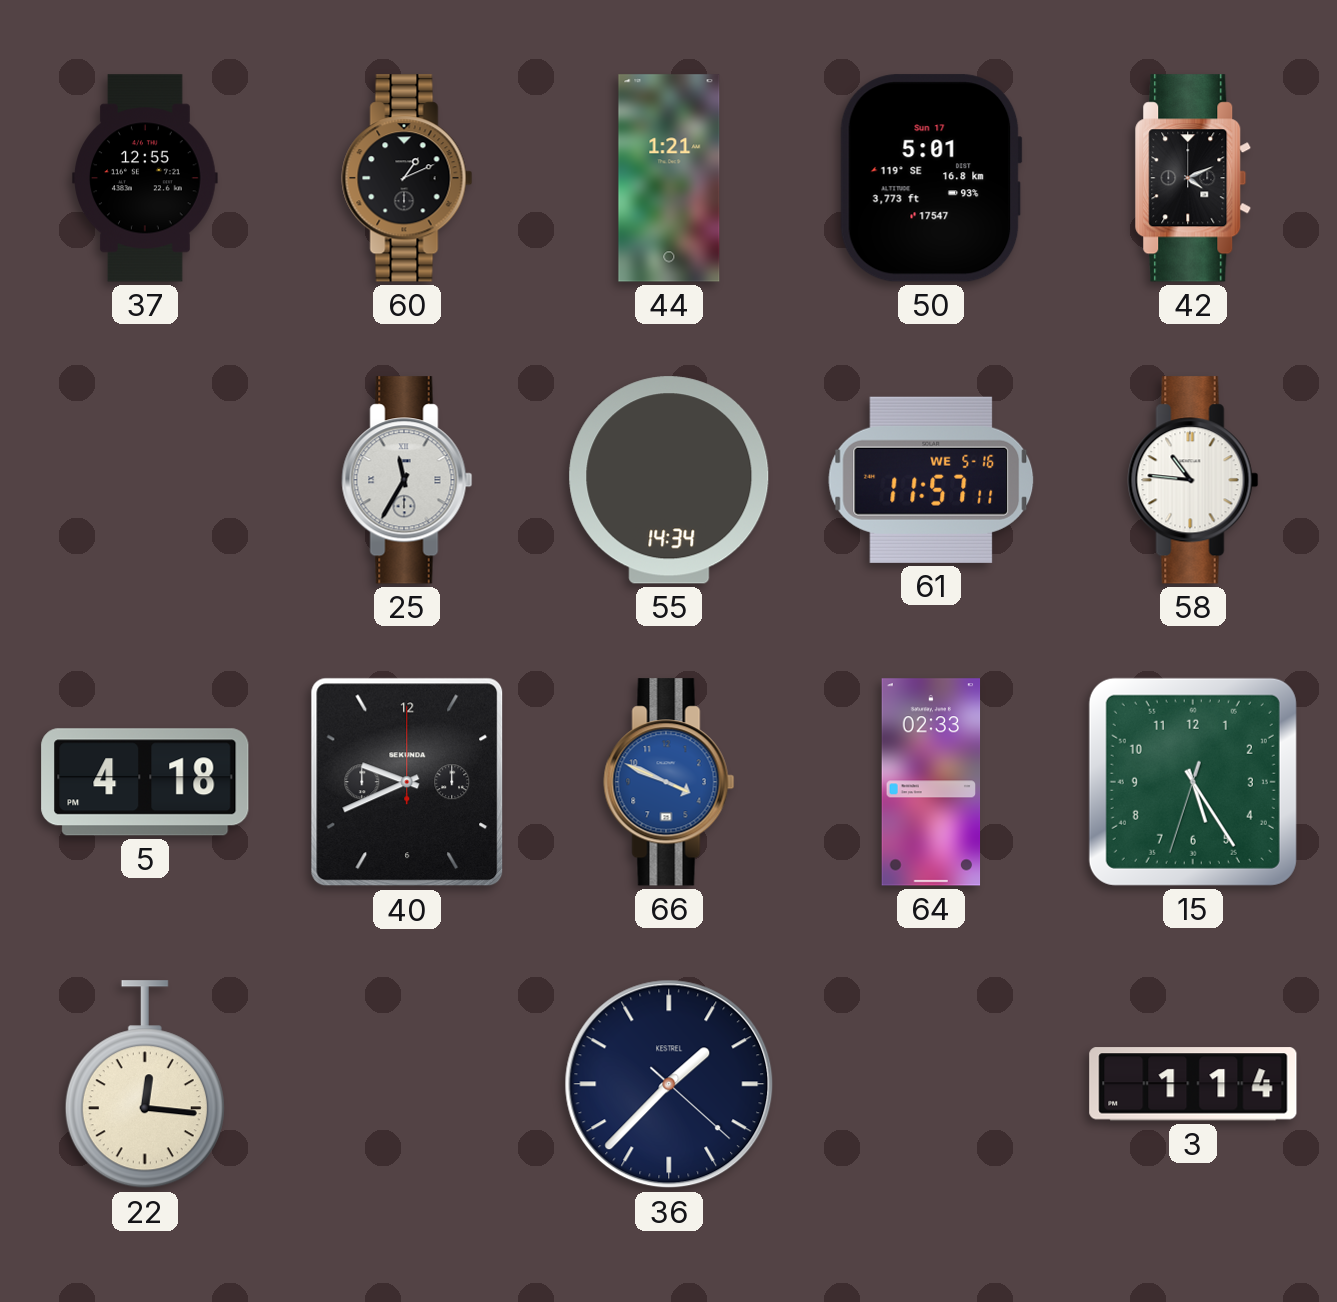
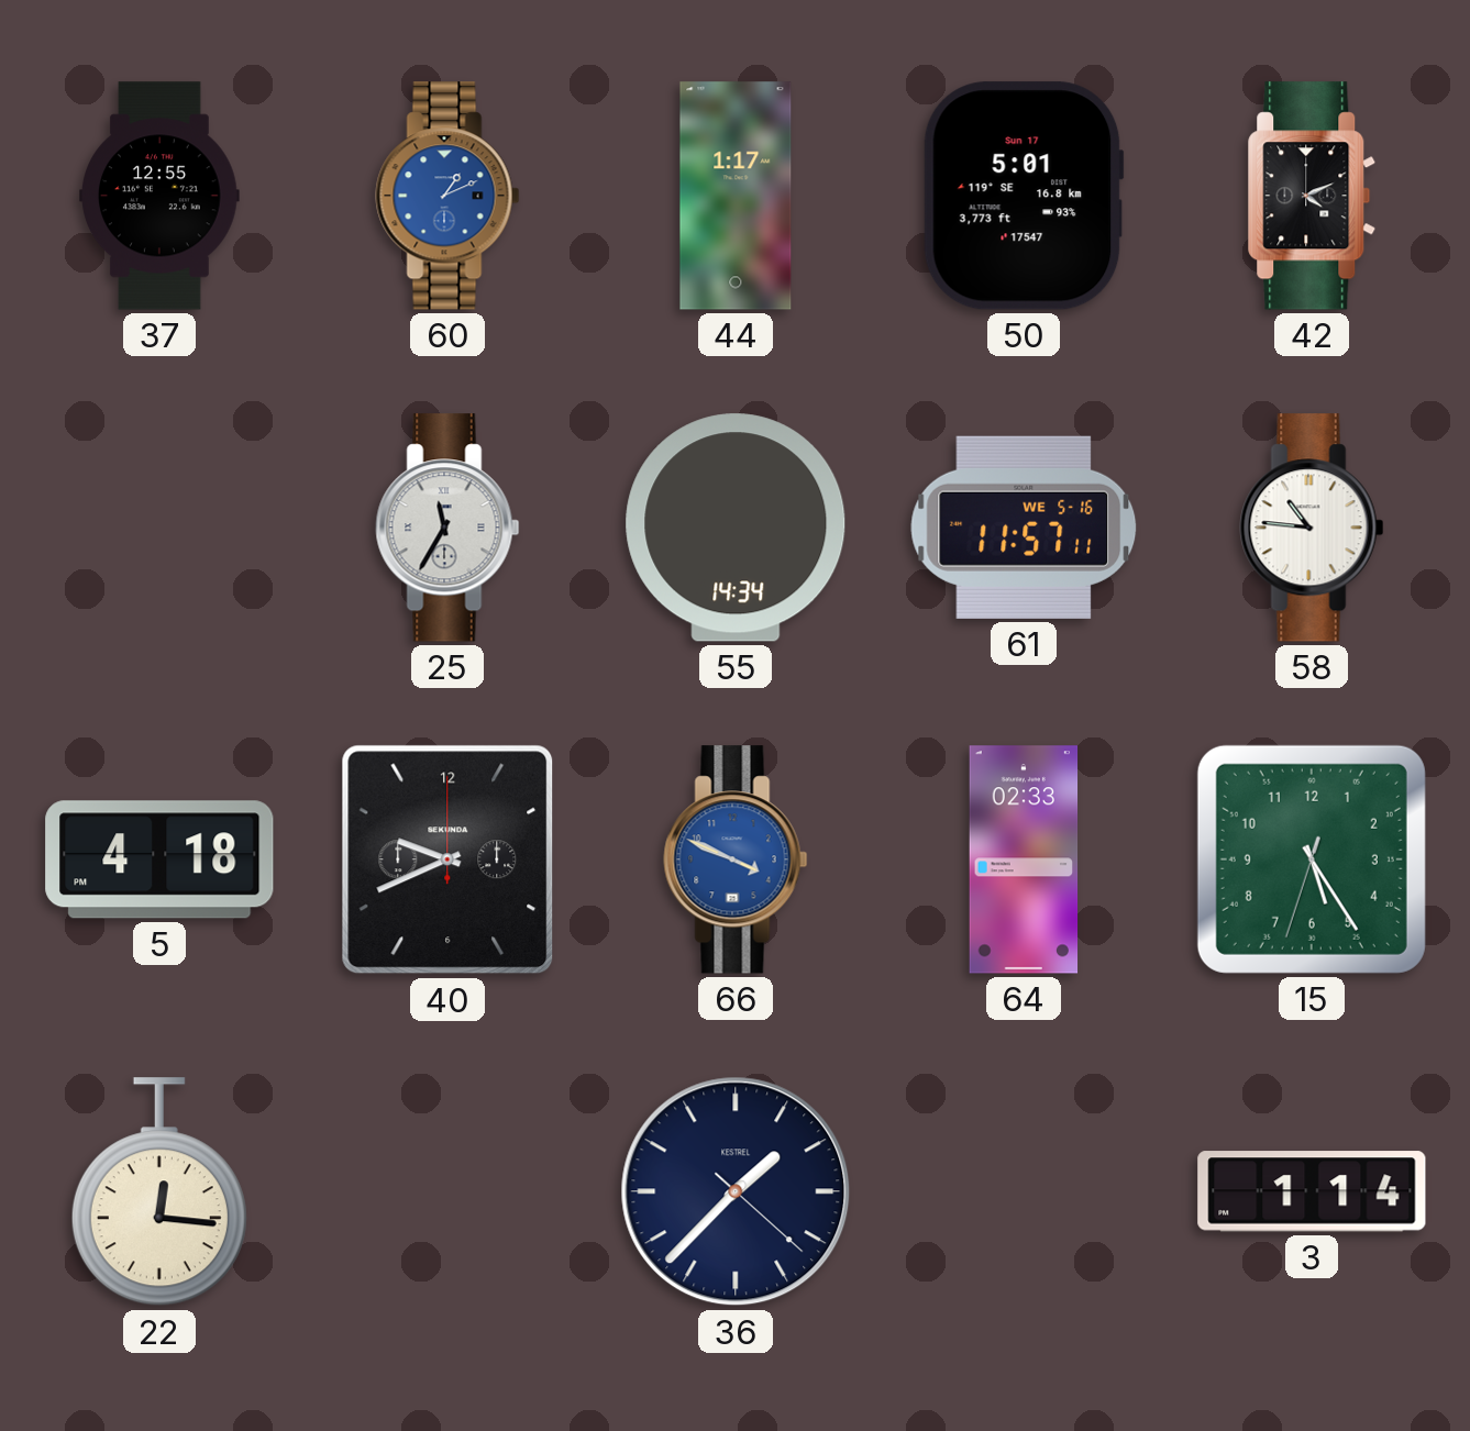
60 dial: black -> blue (447, 196)
44: 1:21 -> 1:17 (736, 196)
